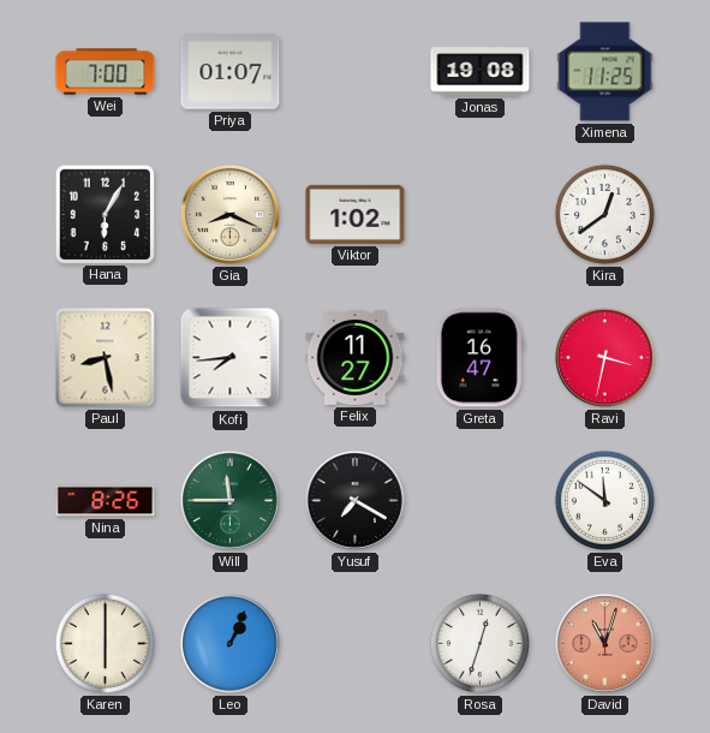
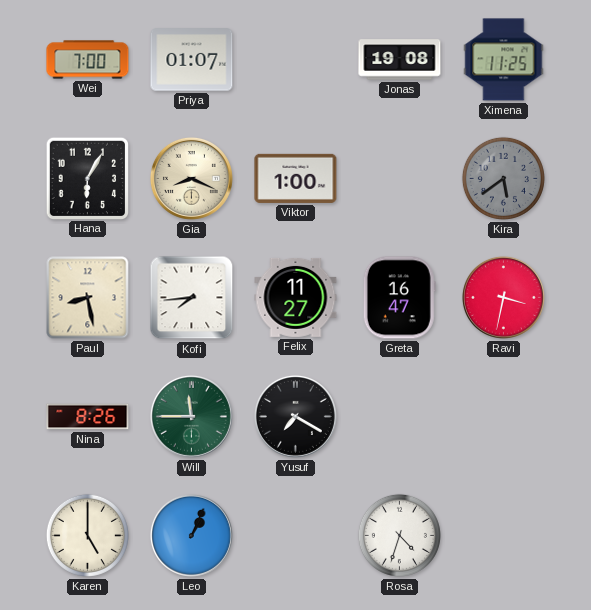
Viktor: 1:02 -> 1:00 (296, 178)
Kira: 12:39 -> 5:39 (503, 178)
Kira dial: white -> grey (503, 178)
Eva: 11:51 -> none (604, 500)
Karen: 6:00 -> 5:00 (87, 535)
Rosa: 12:33 -> 4:33 (399, 535)
David: 11:03 -> none (604, 643)
